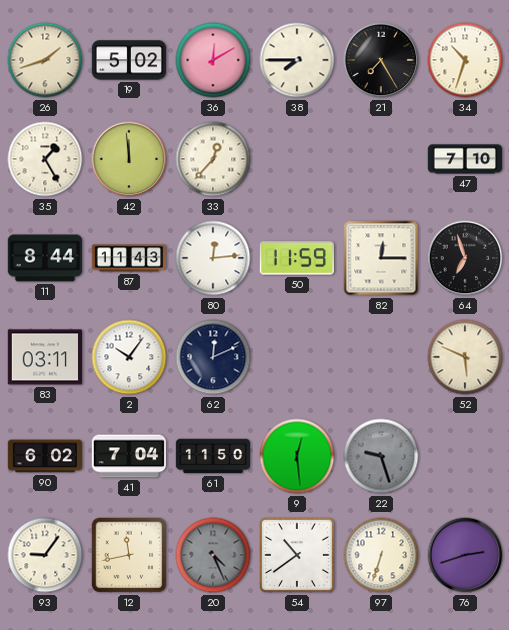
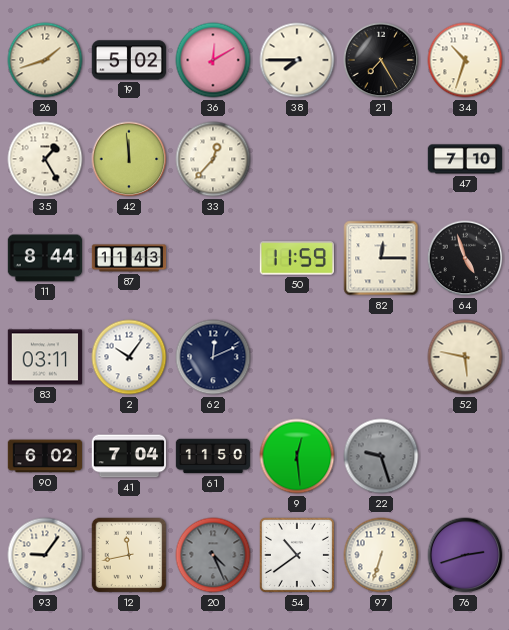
80: 12:14 -> none (213, 258)
64: 6:57 -> 4:57 (465, 258)
52: 5:49 -> 5:47 (465, 357)
